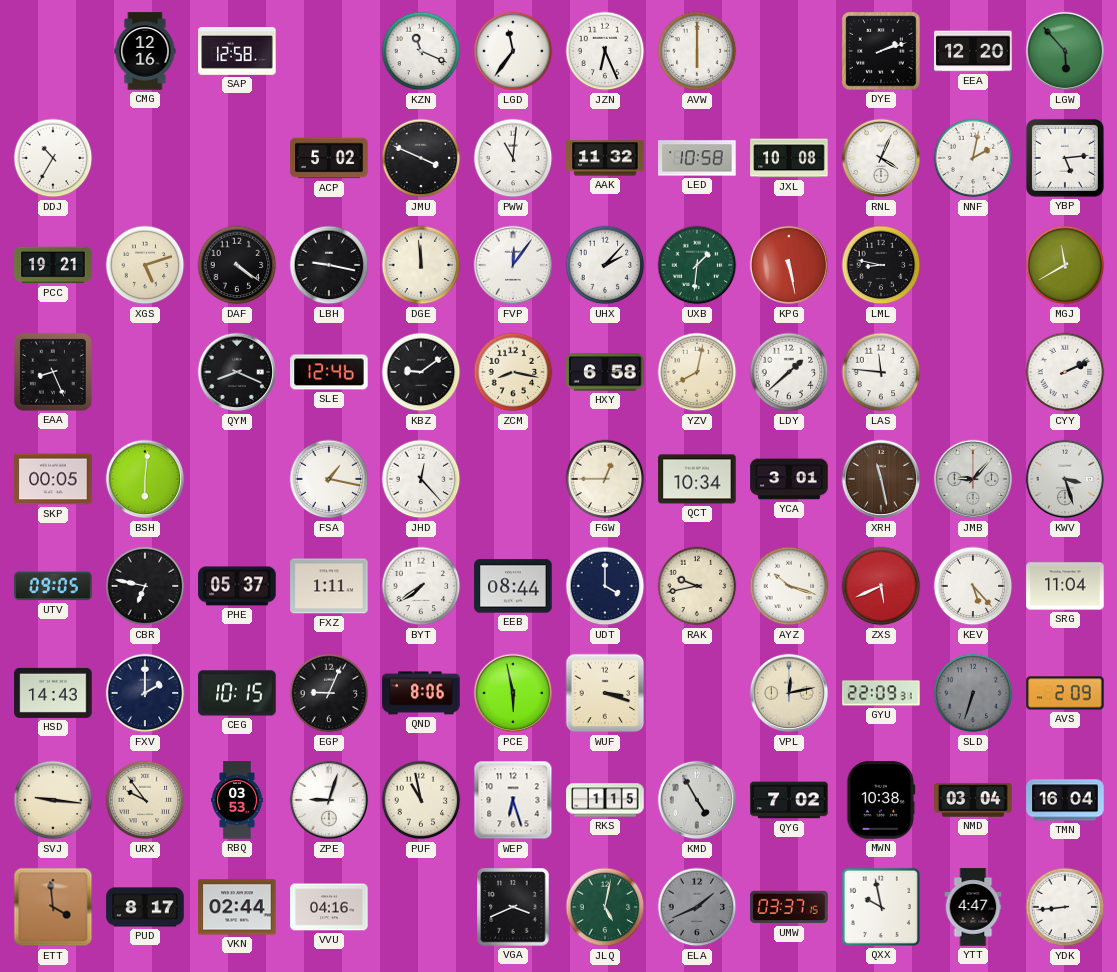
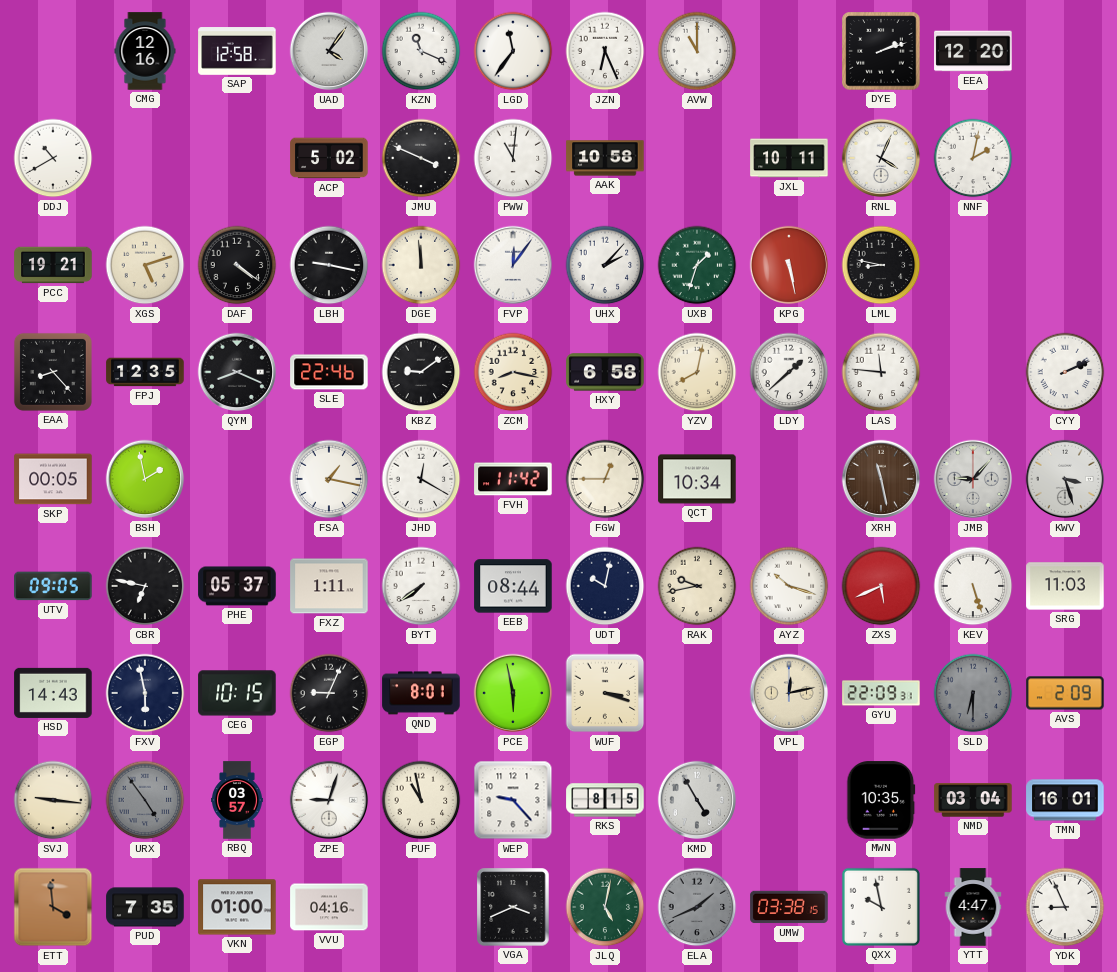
UAD: none -> 4:06 (329, 51)
AVW: 6:00 -> 11:00 (697, 51)
LGW: 5:53 -> none (1065, 51)
DDJ: 10:35 -> 10:40 (53, 158)
AAK: 11:32 -> 10:58 (605, 158)
LED: 10:58 -> none (697, 158)
JXL: 10:08 -> 10:11 (789, 158)
YBP: 5:14 -> none (1065, 158)
UXB: 1:31 -> 1:33 (697, 265)
MGJ: 11:40 -> none (1065, 265)
EAA: 8:26 -> 8:23 (53, 372)
FPJ: none -> 12:35 (145, 372)
SLE: 12:46 -> 22:46 (329, 372)
BSH: 6:01 -> 1:58 (145, 479)
JHD: 12:23 -> 12:20 (421, 479)
FVH: none -> 11:42 (513, 479)
YCA: 3:01 -> none (789, 479)
UDT: 4:00 -> 10:02 (605, 586)
KEV: 5:23 -> 5:27 (973, 586)
SRG: 11:04 -> 11:03 (1065, 586)
FXV: 2:00 -> 5:58 (145, 693)
QND: 8:06 -> 8:01 (421, 693)
SLD: 6:33 -> 6:30 (973, 693)
URX: 9:54 -> 4:54 (145, 800)
URX dial: cream -> grey (145, 800)
RBQ: 03:53 -> 03:57 (238, 800)
WEP: 6:27 -> 9:23 (513, 800)
RKS: 1:15 -> 8:15 (605, 800)
QYG: 7:02 -> none (789, 800)
MWN: 10:38 -> 10:35 (881, 800)
TMN: 16:04 -> 16:01 (1065, 800)
PUD: 8:17 -> 7:35 (145, 907)
VKN: 02:44 -> 01:00 (237, 907)
UMW: 03:37 -> 03:38 (789, 907)
YDK: 8:44 -> 8:56 (1065, 907)
